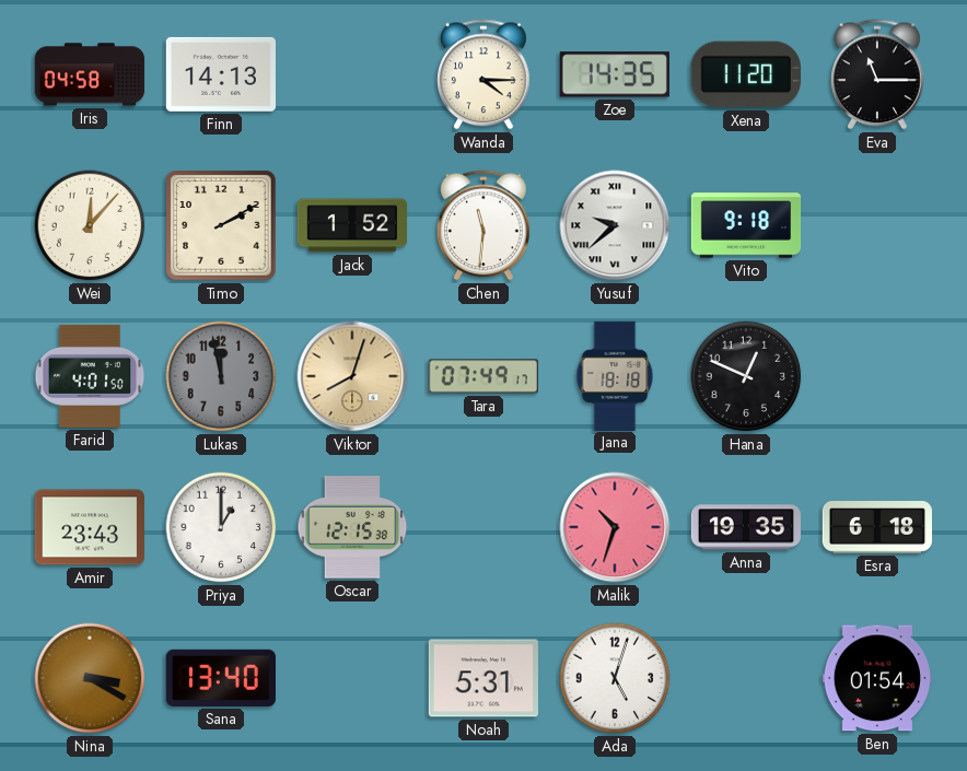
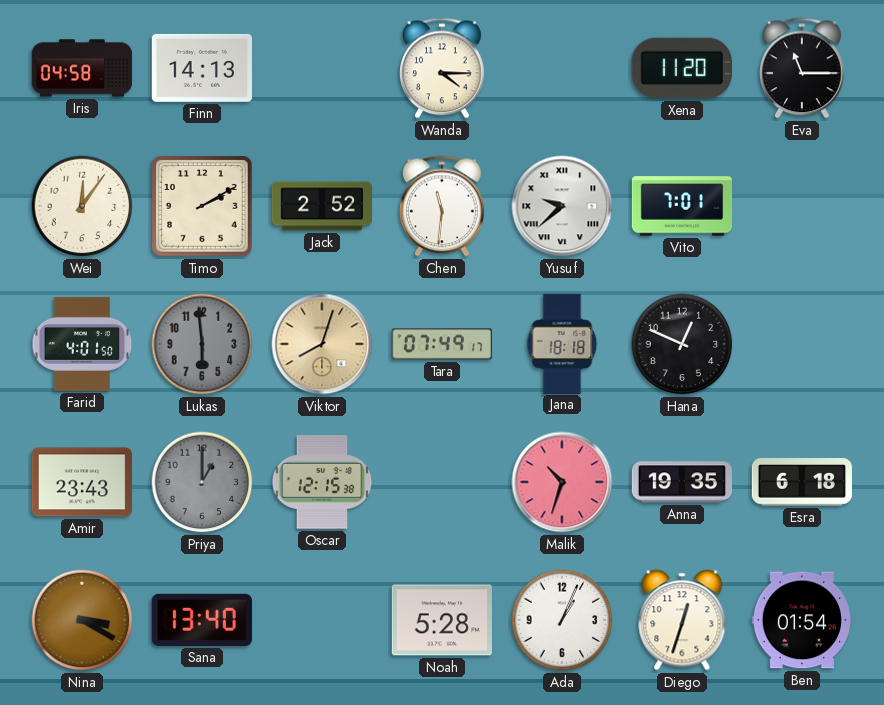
Zoe: 14:35 -> none (615, 74)
Wei: 12:07 -> 12:06 (82, 206)
Jack: 1:52 -> 2:52 (322, 206)
Vito: 9:18 -> 7:01 (682, 206)
Lukas: 11:58 -> 5:59 (202, 344)
Priya dial: white -> grey (202, 482)
Noah: 5:31 -> 5:28 (441, 620)
Ada: 5:03 -> 1:04 (562, 620)
Diego: none -> 12:33 (682, 620)
